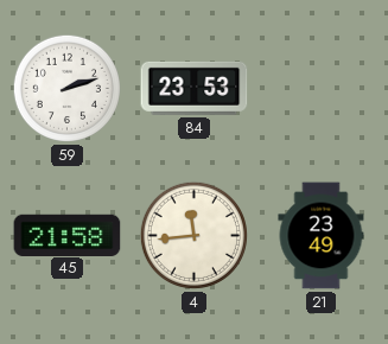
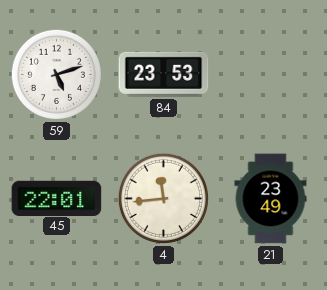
59: 2:12 -> 5:12 (56, 74)
45: 21:58 -> 22:01 (57, 198)
